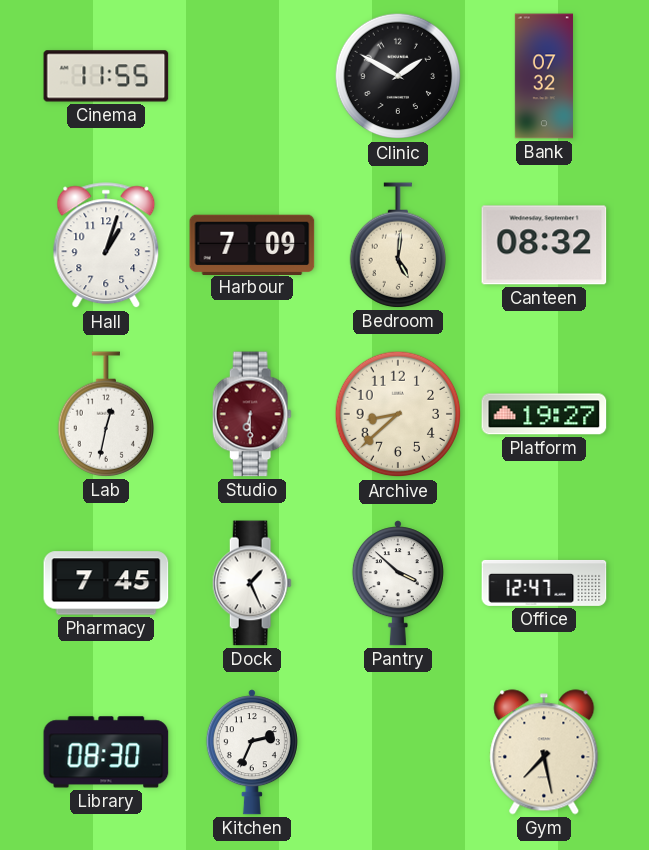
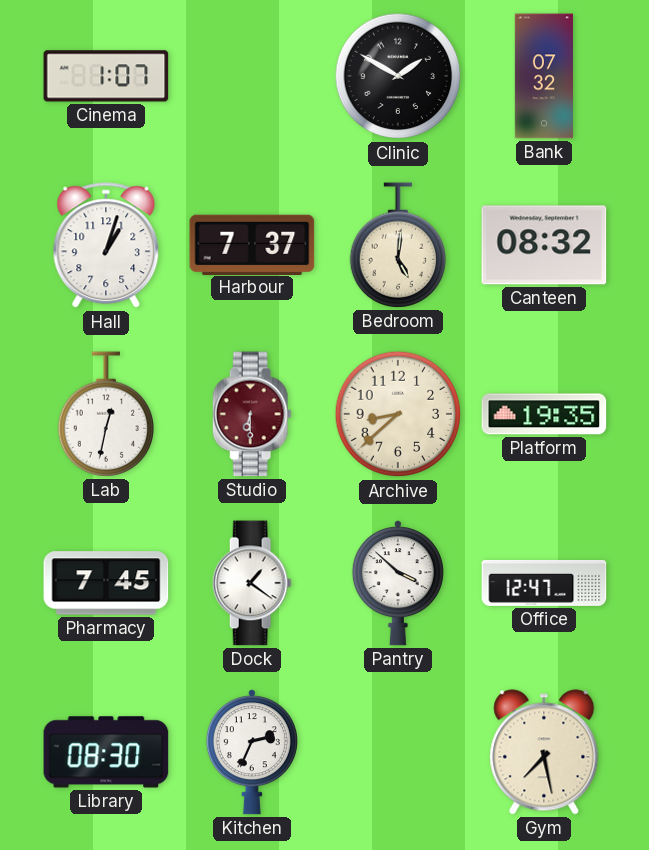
Cinema: 11:55 -> 1:07 (106, 76)
Harbour: 7:09 -> 7:37 (252, 244)
Platform: 19:27 -> 19:35 (544, 414)
Dock: 1:26 -> 1:21 (252, 583)
